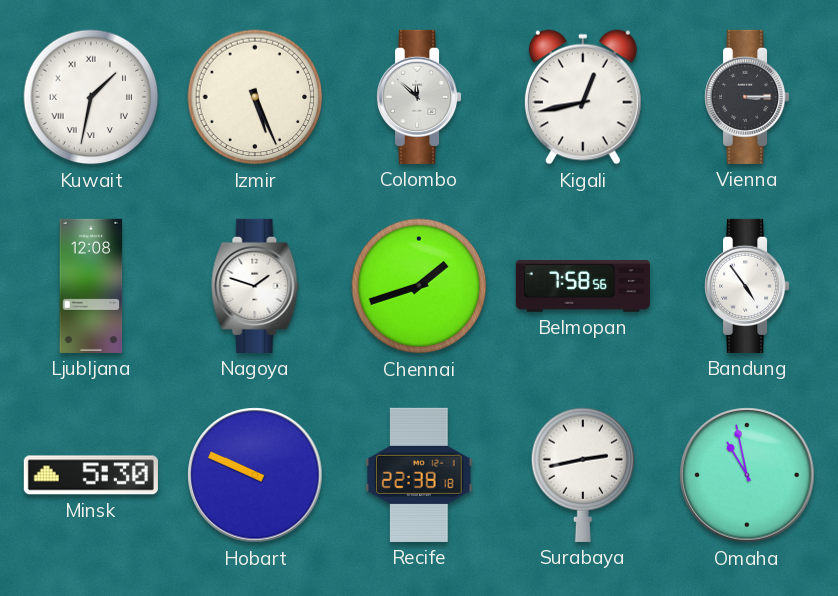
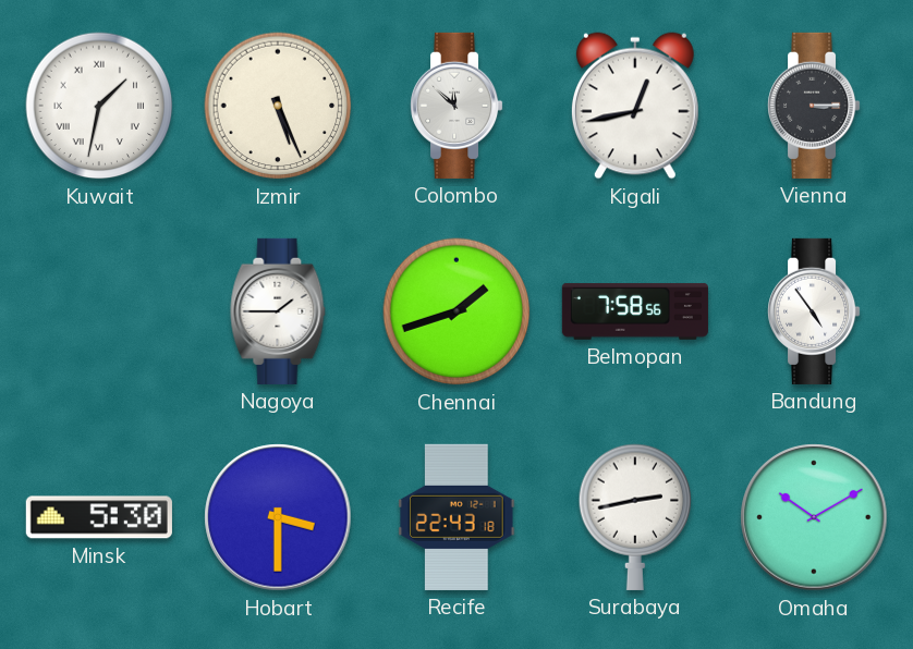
Ljubljana: 12:08 -> none (91, 286)
Nagoya: 1:48 -> 1:45 (278, 311)
Hobart: 9:49 -> 3:30 (278, 517)
Recife: 22:38 -> 22:43 (456, 517)
Omaha: 10:58 -> 10:10 (814, 517)
